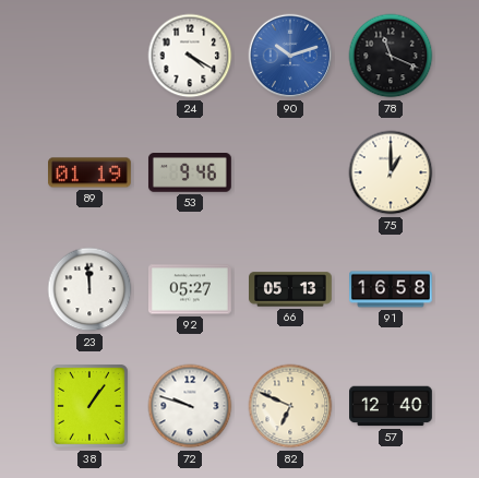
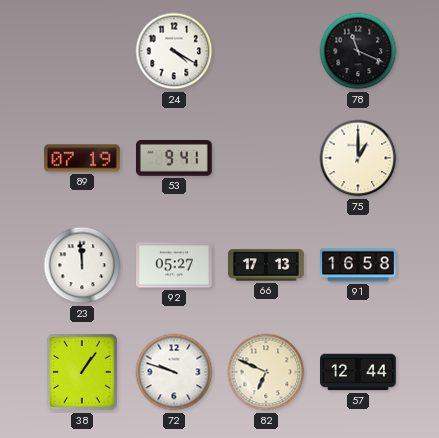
90: 10:12 -> none (290, 56)
89: 01:19 -> 07:19 (83, 158)
53: 9:46 -> 9:41 (174, 159)
66: 05:13 -> 17:13 (267, 265)
57: 12:40 -> 12:44 (359, 372)
